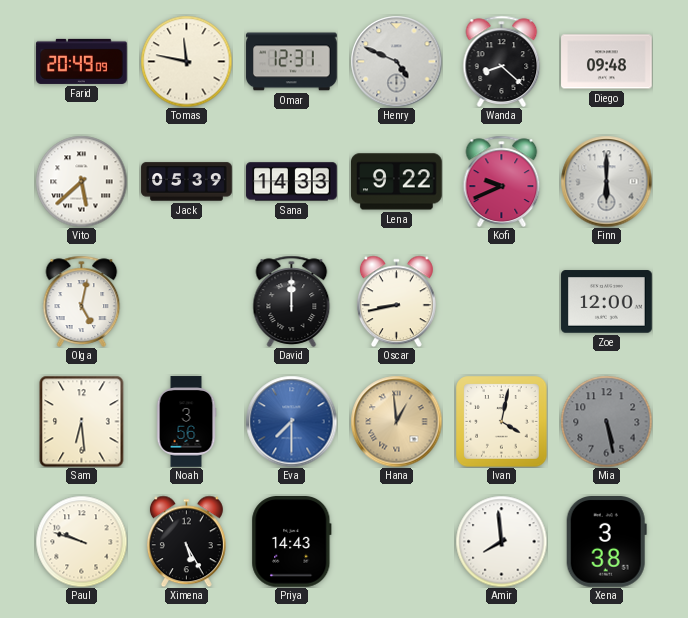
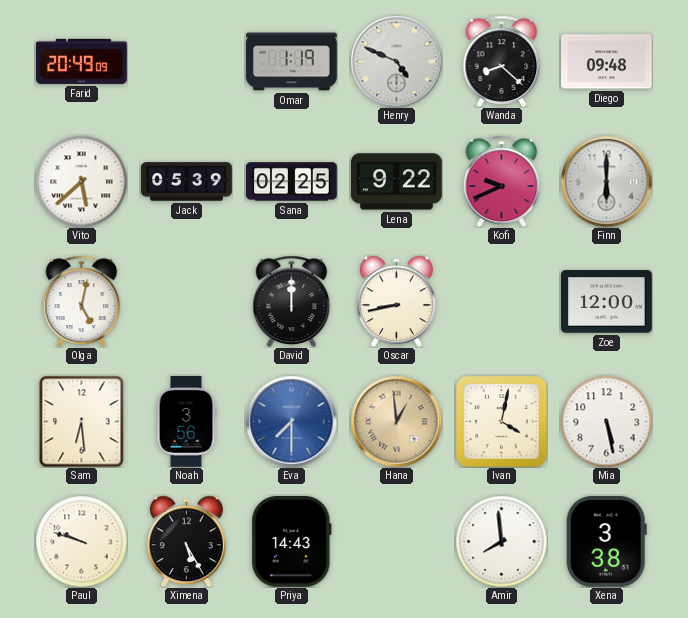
Tomas: 11:47 -> none (186, 61)
Omar: 12:31 -> 1:19 (292, 62)
Sana: 14:33 -> 02:25 (292, 182)
Mia dial: grey -> white (606, 421)
